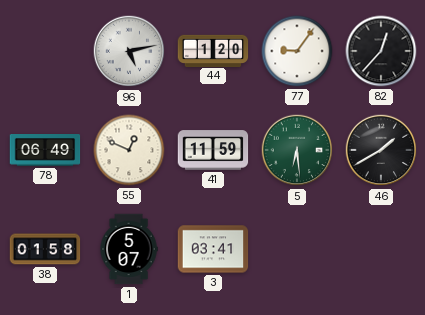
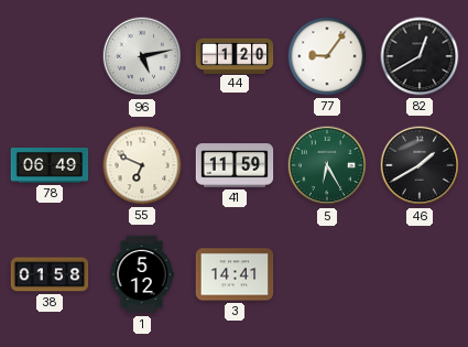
82: 12:37 -> 12:40 (420, 56)
55: 12:49 -> 6:49 (142, 165)
5: 6:29 -> 6:25 (327, 165)
1: 5:07 -> 5:12 (142, 274)
3: 03:41 -> 14:41 (235, 274)
